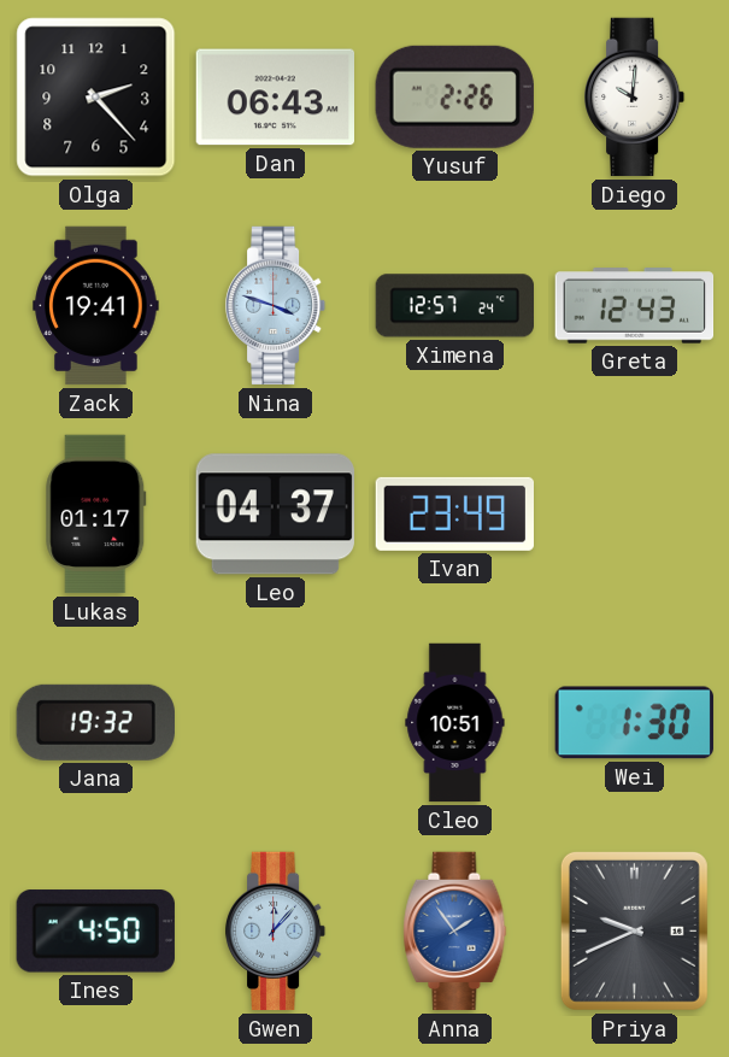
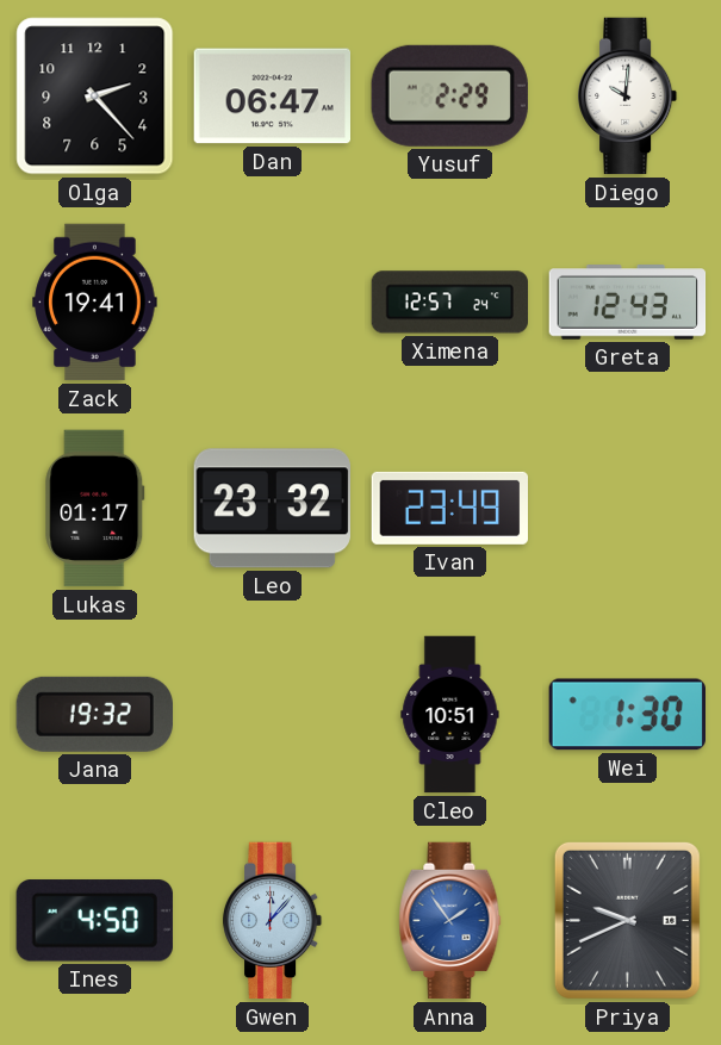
Dan: 06:43 -> 06:47 (272, 97)
Yusuf: 2:26 -> 2:29 (449, 95)
Nina: 3:48 -> none (276, 306)
Leo: 04:37 -> 23:32 (272, 509)
